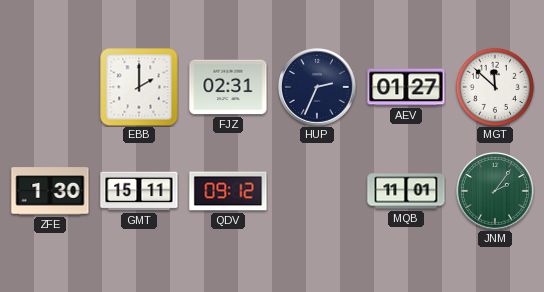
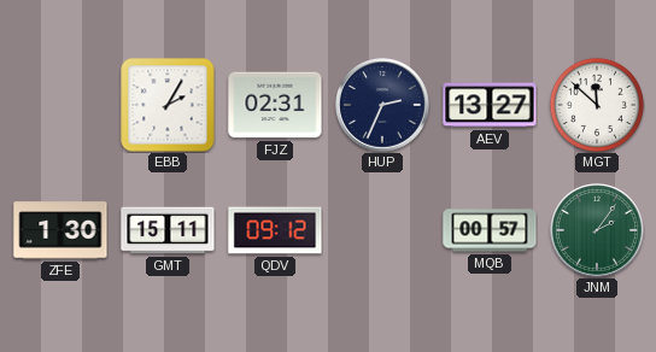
EBB: 2:00 -> 2:05 (168, 105)
AEV: 01:27 -> 13:27 (490, 105)
MQB: 11:01 -> 00:57 (490, 230)
